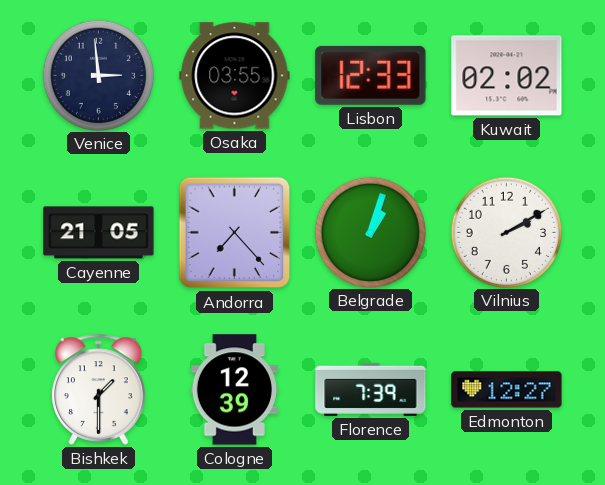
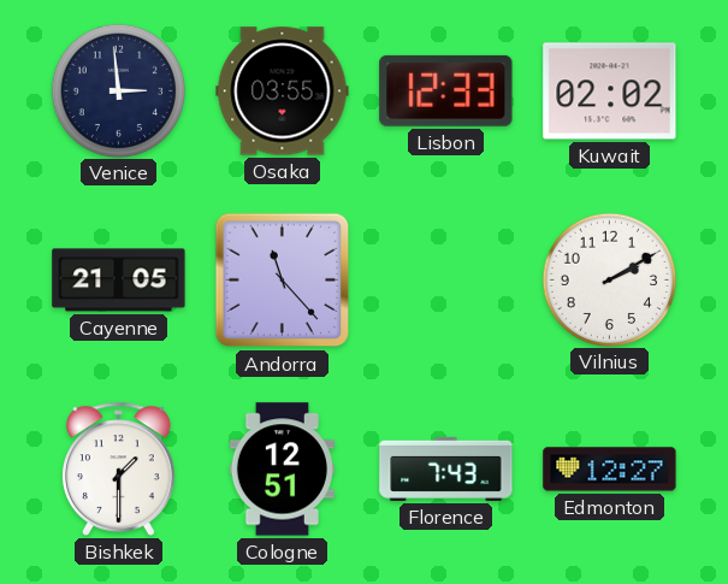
Andorra: 7:23 -> 11:23 (283, 281)
Belgrade: 1:03 -> none (370, 232)
Cologne: 12:39 -> 12:51 (282, 470)
Florence: 7:39 -> 7:43 (446, 468)
